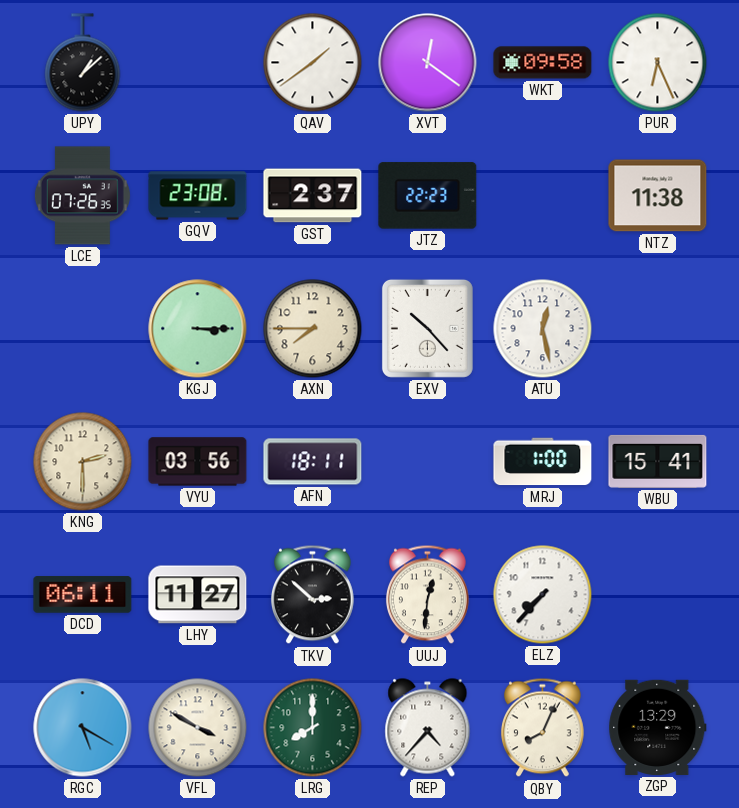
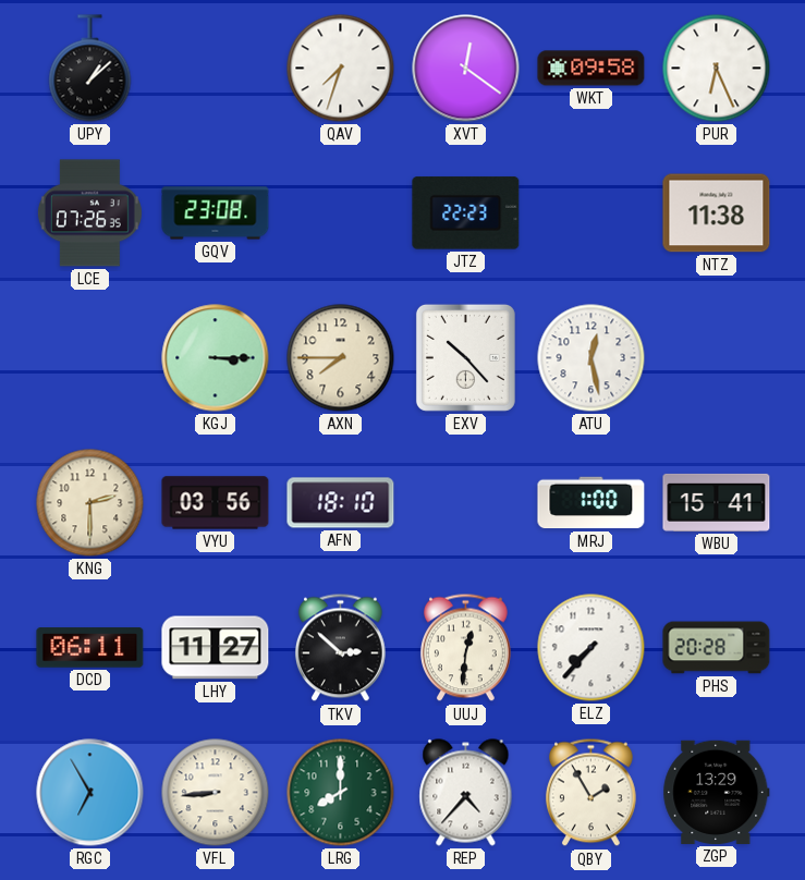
QAV: 1:39 -> 7:33 (341, 69)
GST: 2:37 -> none (313, 196)
AFN: 18:11 -> 18:10 (341, 503)
PHS: none -> 20:28 (717, 648)
RGC: 5:20 -> 6:55 (90, 793)
VFL: 3:50 -> 8:44 (216, 793)
QBY: 8:04 -> 1:55 (590, 793)
